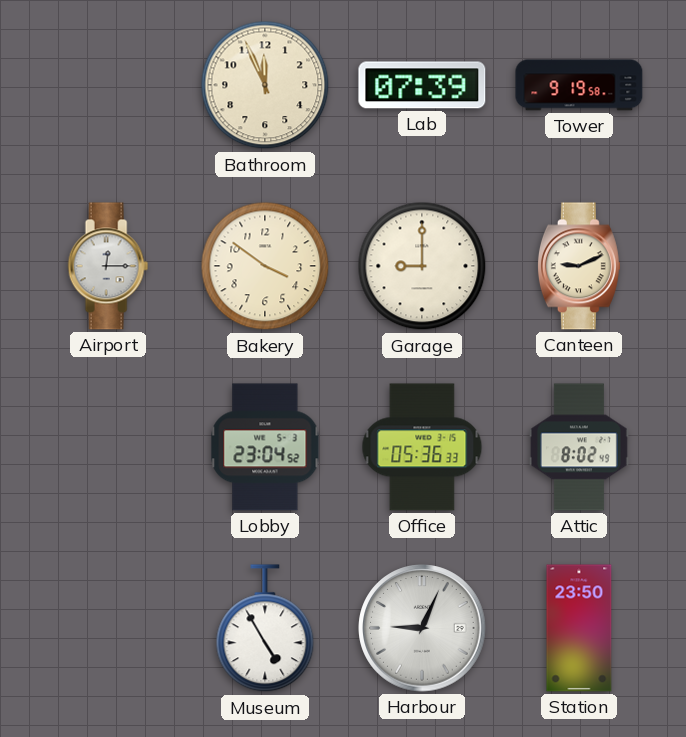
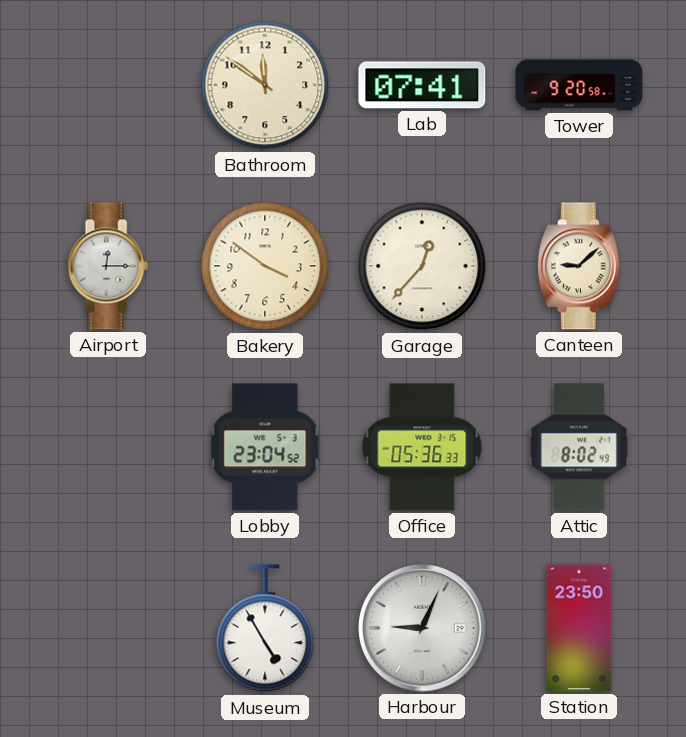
Bathroom: 11:56 -> 11:51 (265, 85)
Lab: 07:39 -> 07:41 (422, 85)
Tower: 9:19 -> 9:20 (579, 85)
Garage: 9:00 -> 12:37 (422, 266)
Canteen: 9:11 -> 9:08 (579, 266)
